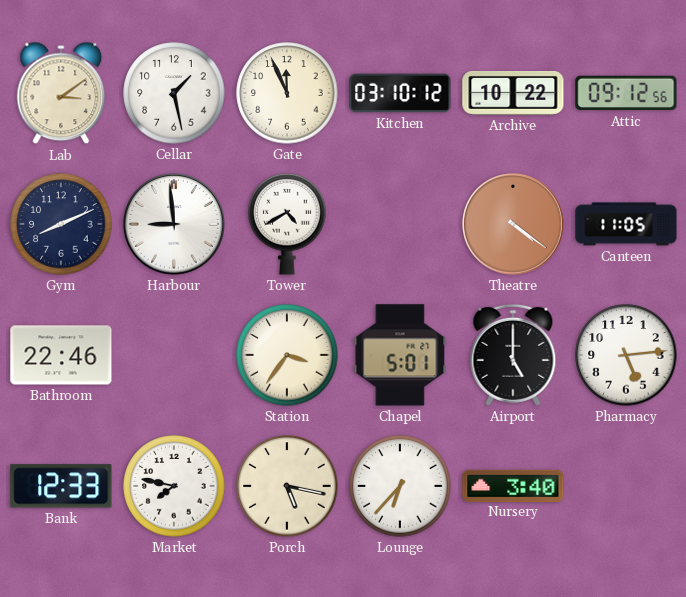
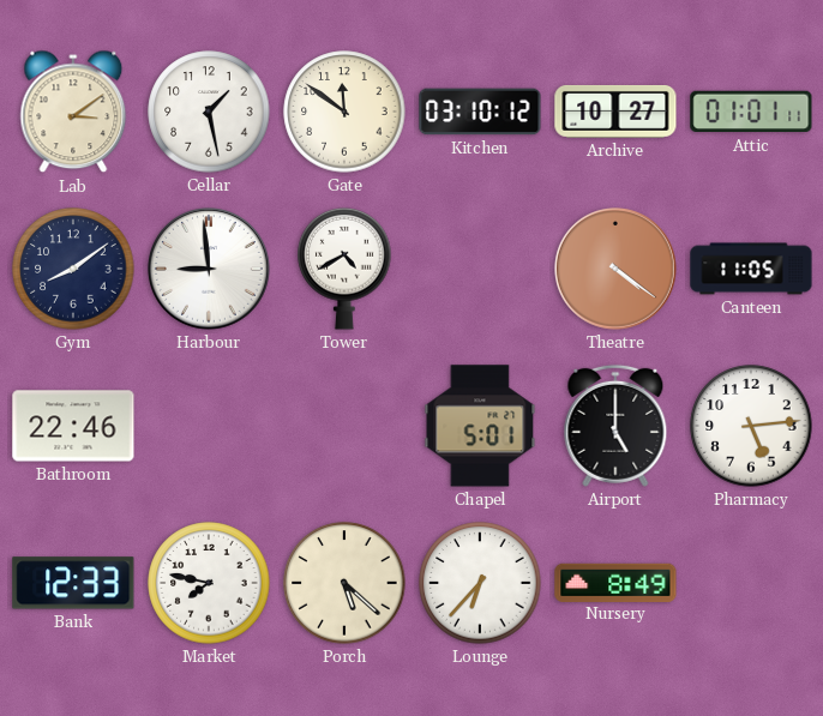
Gate: 11:56 -> 11:51 (344, 112)
Archive: 10:22 -> 10:27 (615, 112)
Attic: 09:12 -> 01:01 (751, 112)
Gym: 8:11 -> 8:09 (73, 269)
Station: 3:36 -> none (287, 355)
Porch: 5:17 -> 5:22 (344, 583)
Nursery: 3:40 -> 8:49 (615, 582)
